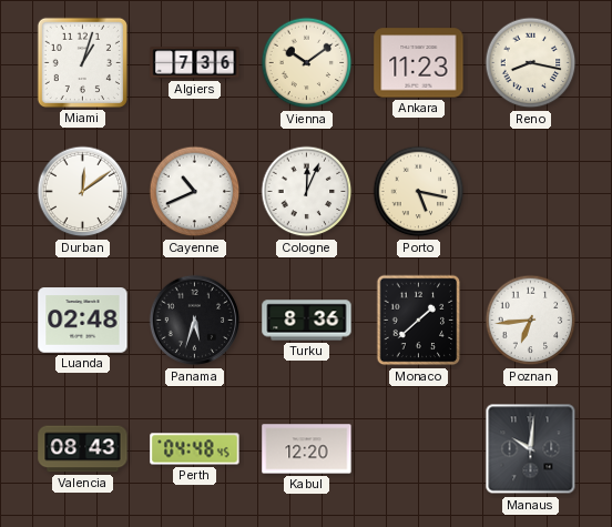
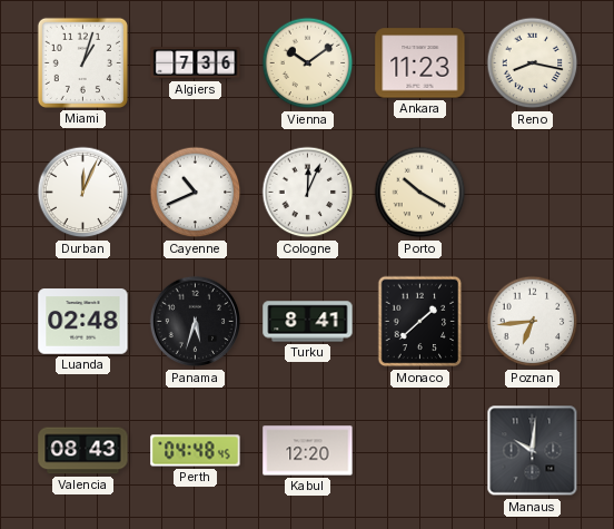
Durban: 12:09 -> 12:04 (83, 193)
Porto: 5:17 -> 10:20 (420, 193)
Turku: 8:36 -> 8:41 (308, 322)
